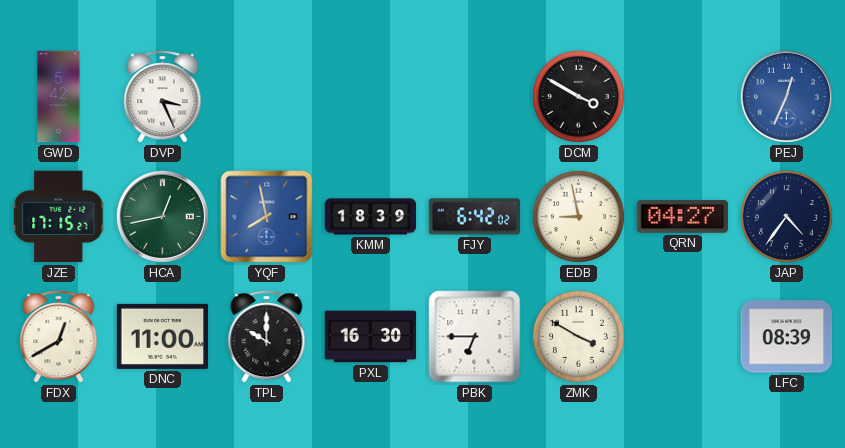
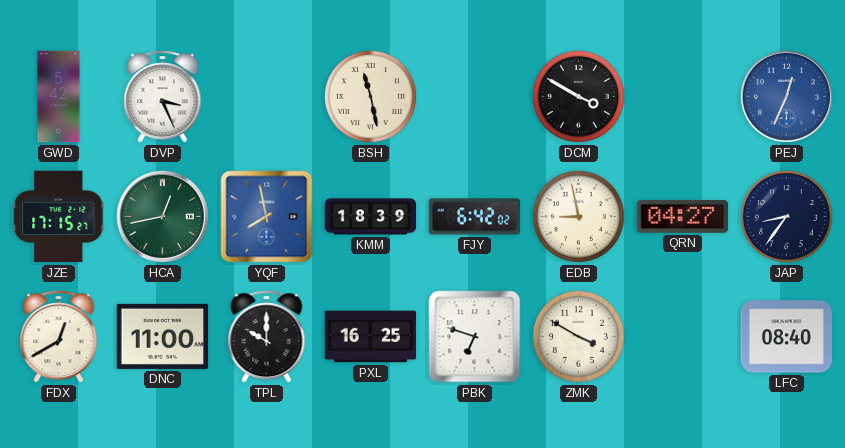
BSH: none -> 11:28 (370, 96)
JAP: 4:36 -> 8:36 (786, 216)
PXL: 16:30 -> 16:25 (371, 337)
PBK: 6:45 -> 6:48 (475, 337)
LFC: 08:39 -> 08:40 (787, 337)
